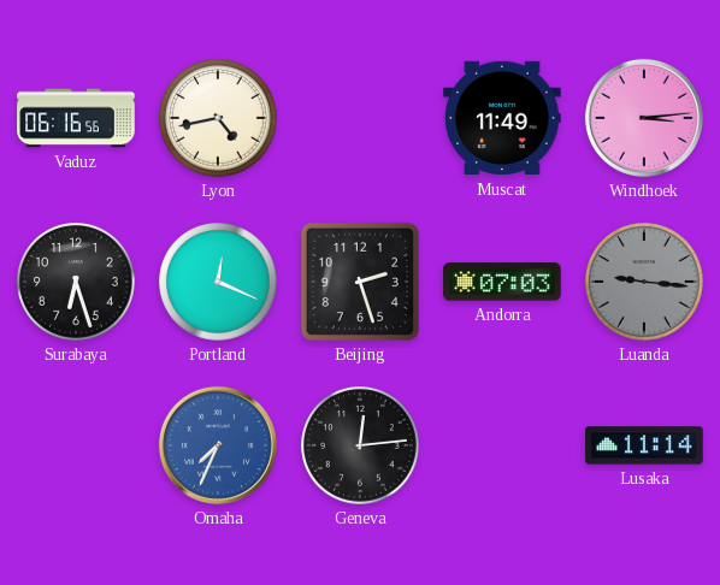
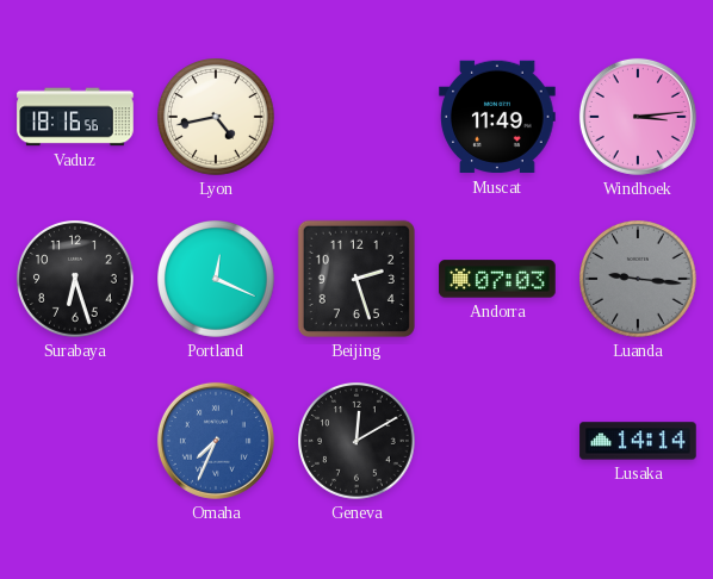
Vaduz: 06:16 -> 18:16 (75, 117)
Geneva: 12:14 -> 12:10 (358, 442)
Lusaka: 11:14 -> 14:14 (638, 441)
